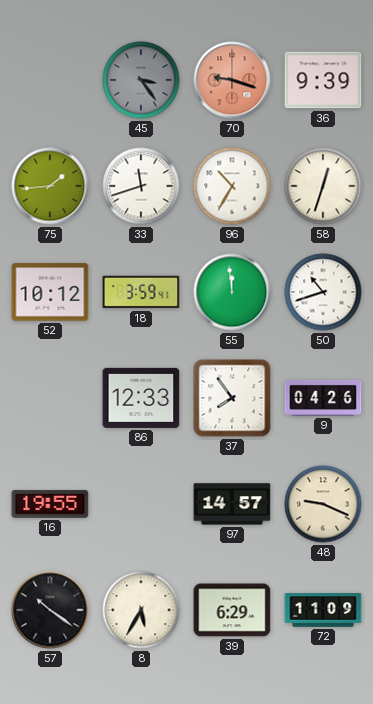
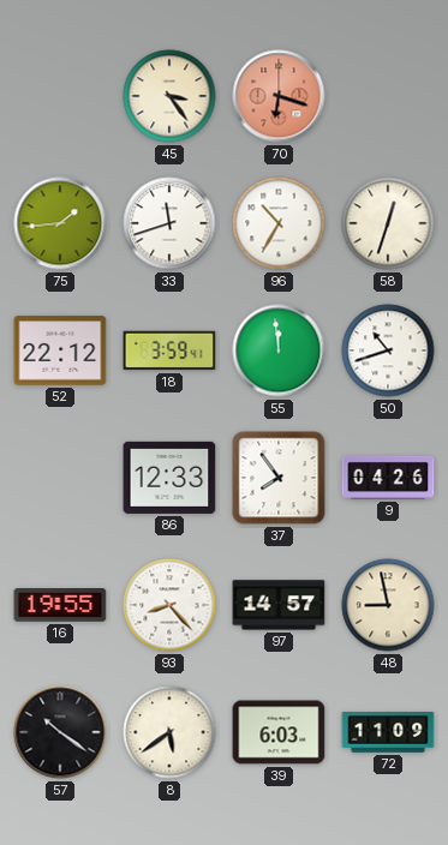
45 dial: grey -> cream (169, 96)
70: 9:18 -> 6:18 (279, 96)
36: 9:39 -> none (323, 80)
52: 10:12 -> 22:12 (60, 350)
93: none -> 8:23 (169, 605)
48: 9:19 -> 8:58 (388, 605)
8: 5:35 -> 5:39 (169, 732)
39: 6:29 -> 6:03 (279, 732)
